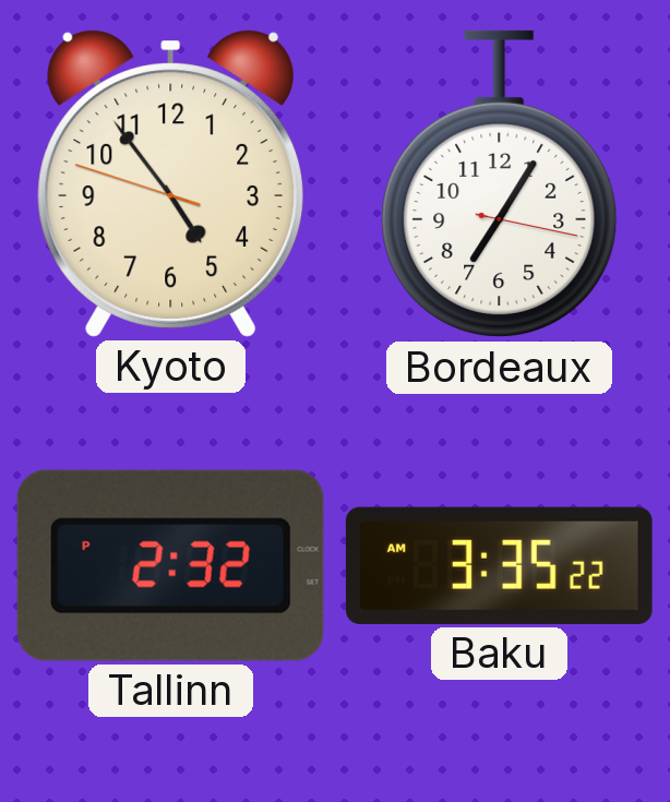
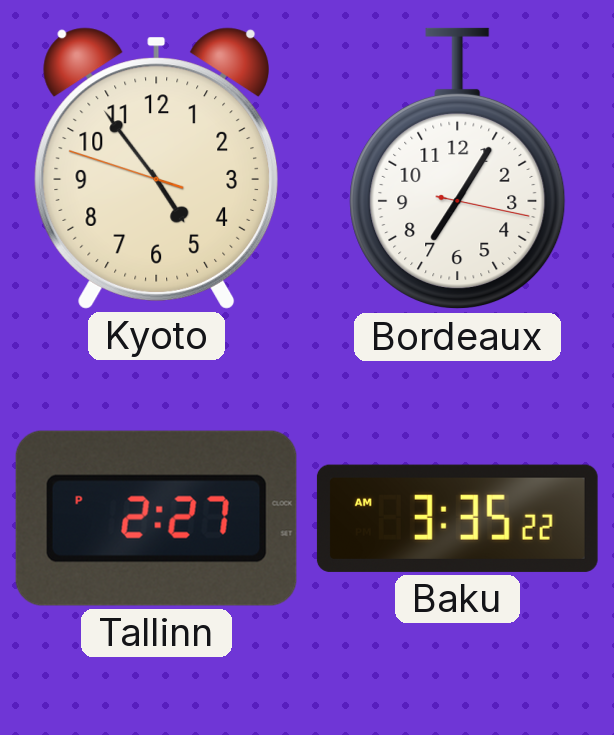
Tallinn: 2:32 -> 2:27 (156, 518)
